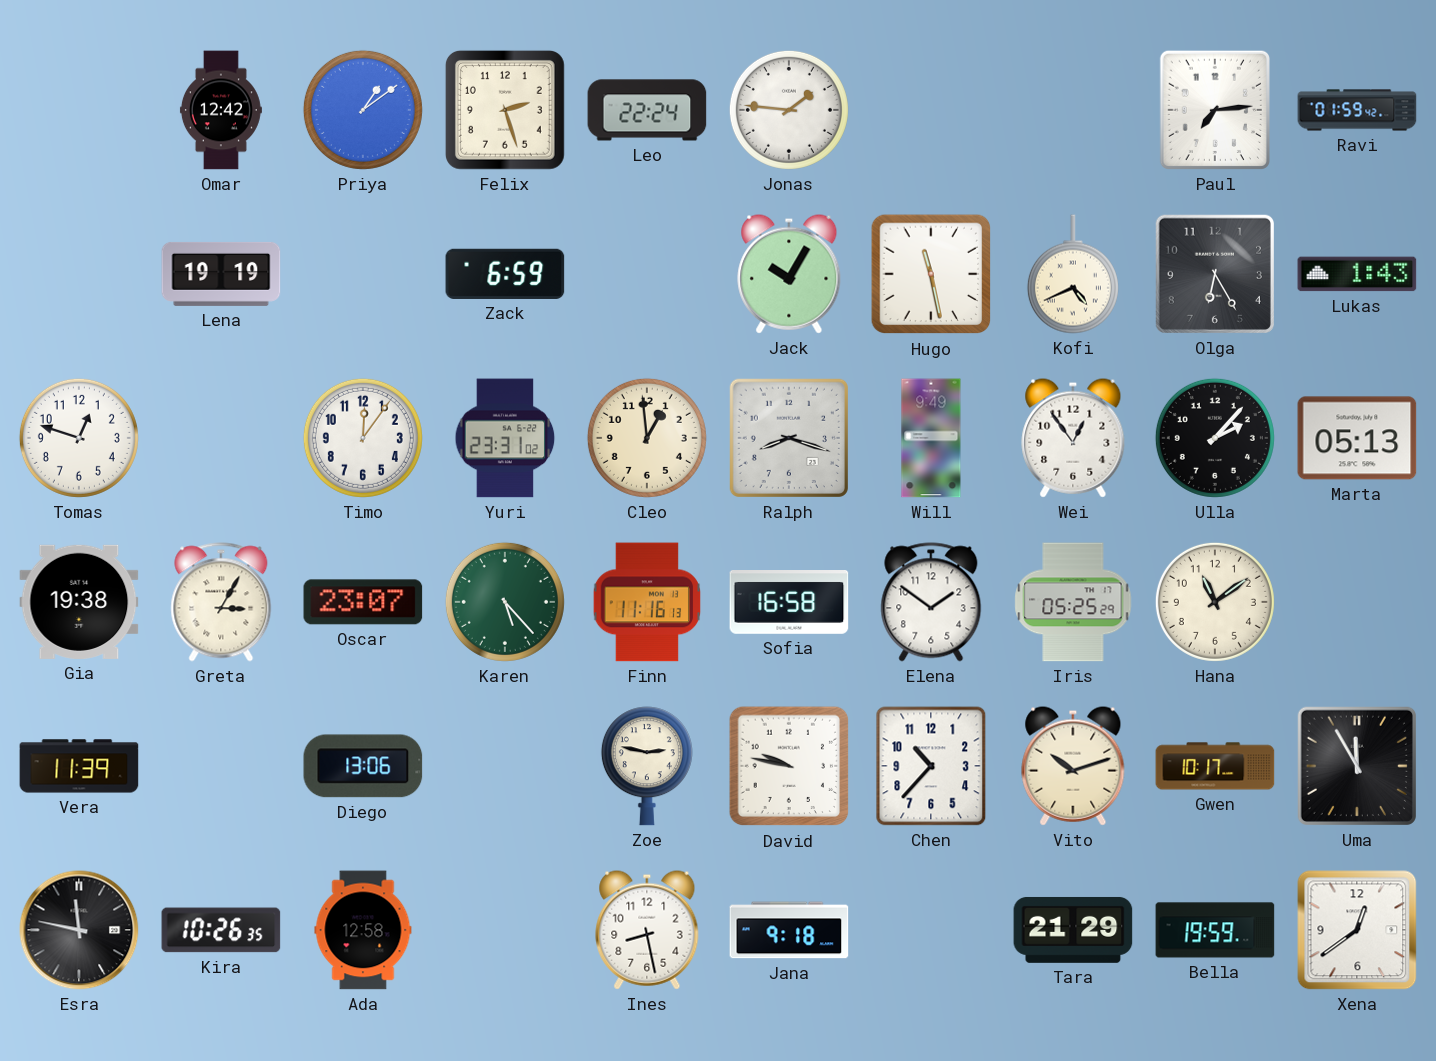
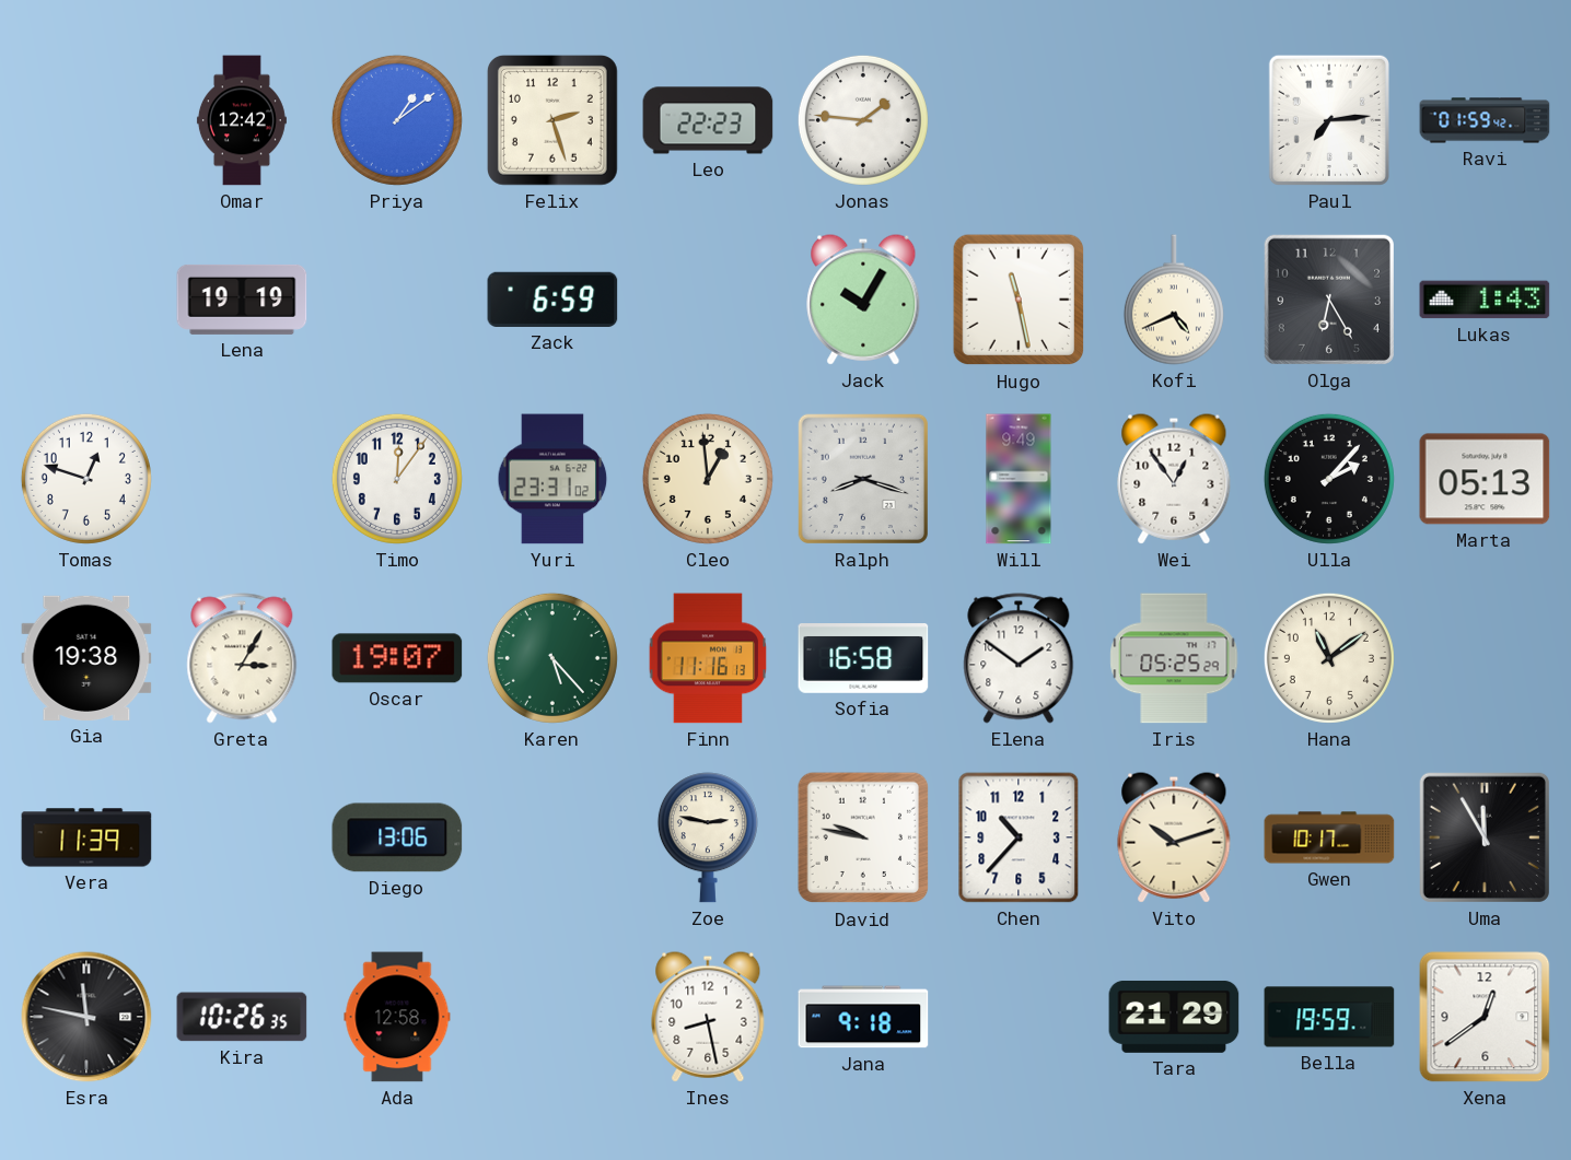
Leo: 22:24 -> 22:23 (708, 120)
Oscar: 23:07 -> 19:07 (397, 658)
